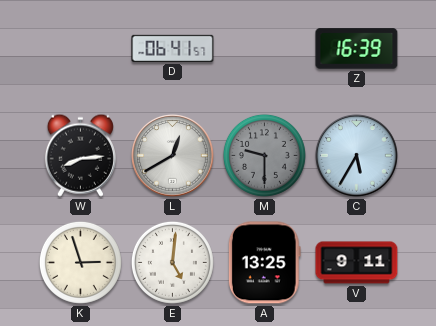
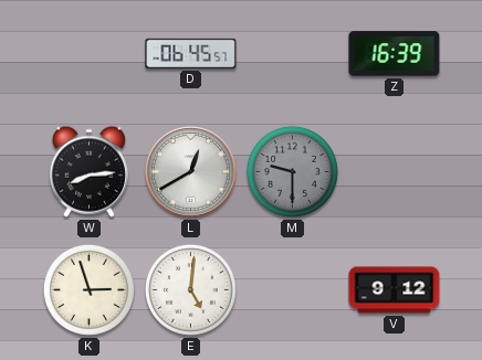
D: 06:41 -> 06:45 (191, 53)
C: 5:35 -> none (357, 156)
A: 13:25 -> none (264, 263)
V: 9:11 -> 9:12 (395, 290)
